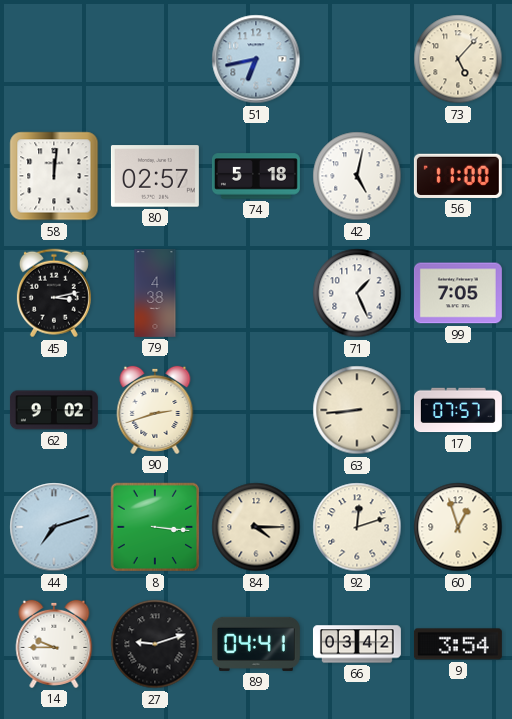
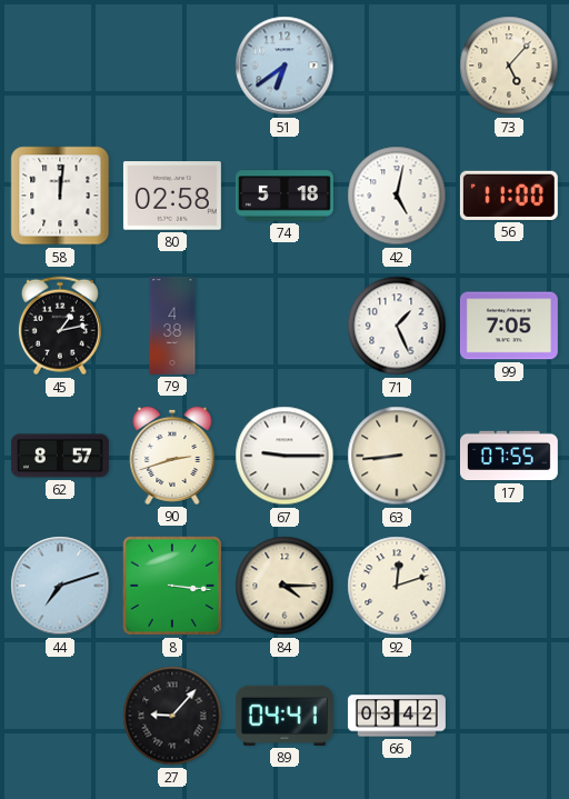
51: 6:43 -> 6:39 (284, 66)
80: 02:57 -> 02:58 (172, 196)
45: 3:13 -> 1:13 (60, 326)
62: 9:02 -> 8:57 (60, 456)
67: none -> 9:15 (284, 456)
17: 07:57 -> 07:55 (509, 456)
60: 12:57 -> none (458, 527)
14: 9:45 -> none (54, 644)
27: 9:12 -> 9:07 (172, 716)
9: 3:54 -> none (458, 644)
